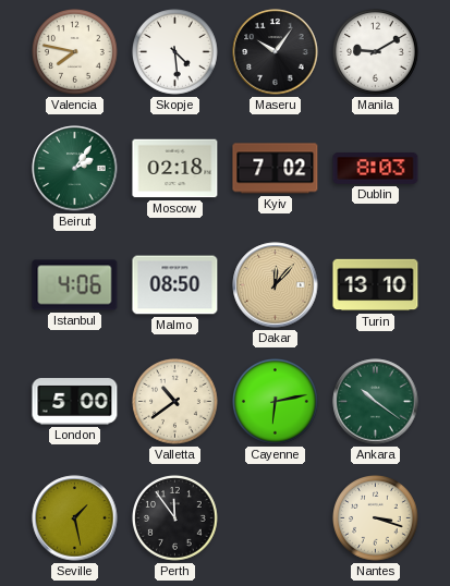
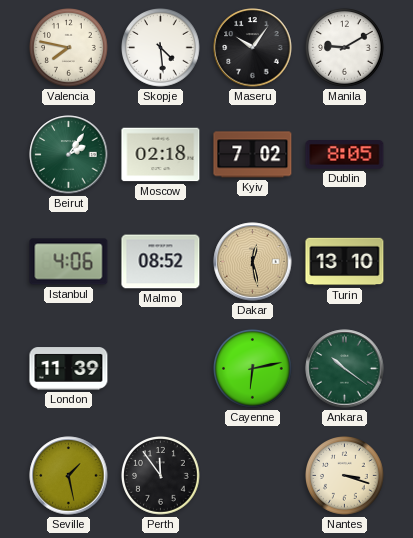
Dublin: 8:03 -> 8:05 (345, 155)
Malmo: 08:50 -> 08:52 (161, 262)
Dakar: 12:07 -> 12:28 (253, 262)
London: 5:00 -> 11:39 (69, 369)
Valletta: 10:39 -> none (175, 402)
